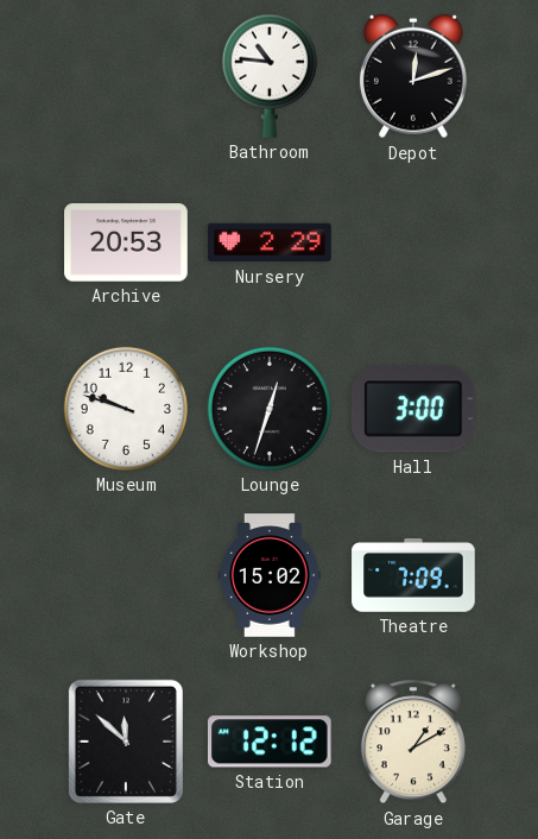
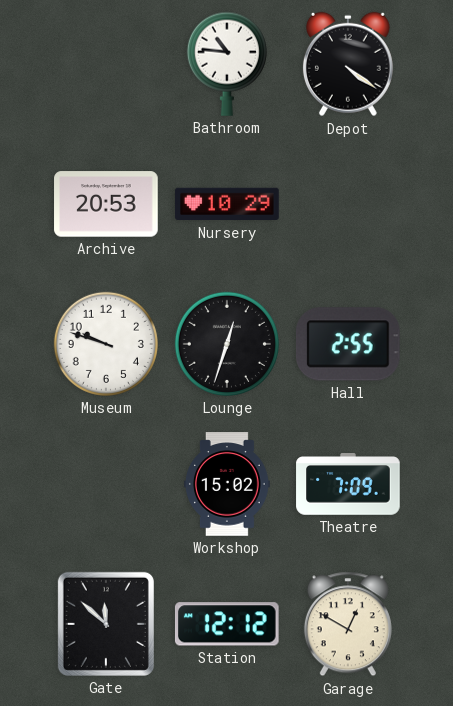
Depot: 12:12 -> 4:21 (348, 64)
Nursery: 2:29 -> 10:29 (227, 204)
Hall: 3:00 -> 2:55 (348, 344)
Garage: 1:10 -> 12:50 (348, 624)
